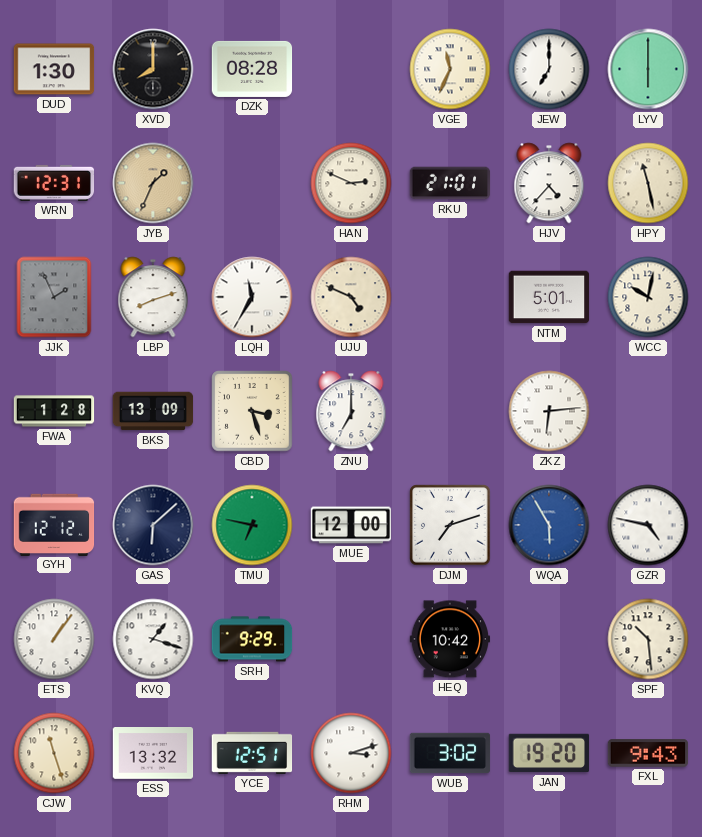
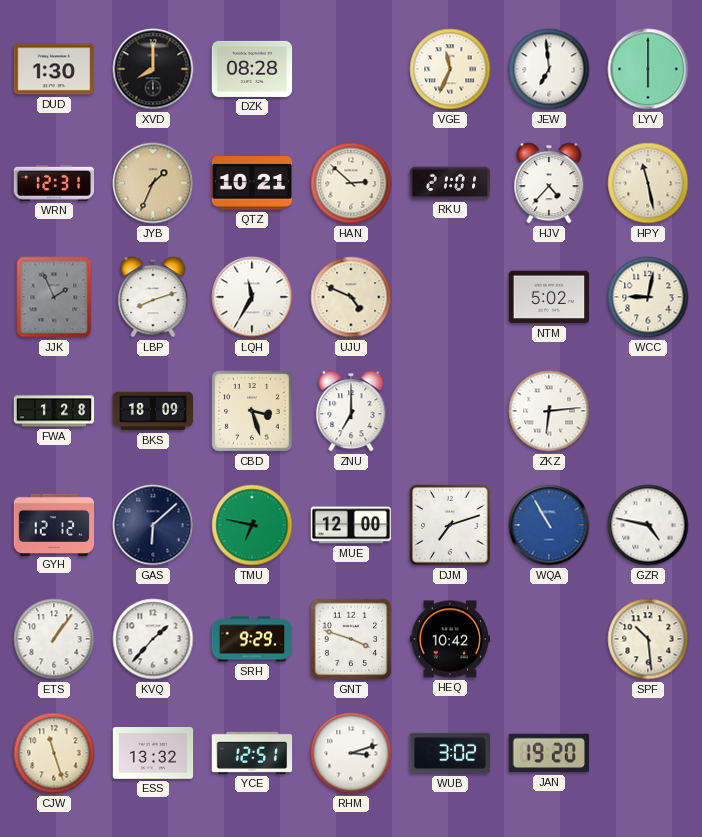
JEW: 7:00 -> 6:59 (549, 69)
QTZ: none -> 10:21 (252, 183)
HAN: 2:49 -> 2:52 (351, 183)
NTM: 5:01 -> 5:02 (549, 297)
WCC: 10:02 -> 9:02 (648, 297)
BKS: 13:09 -> 18:09 (153, 411)
WQA: 5:55 -> 10:55 (549, 525)
KVQ: 1:18 -> 1:37 (153, 639)
GNT: none -> 3:48 (351, 639)
FXL: 9:43 -> none (648, 753)
